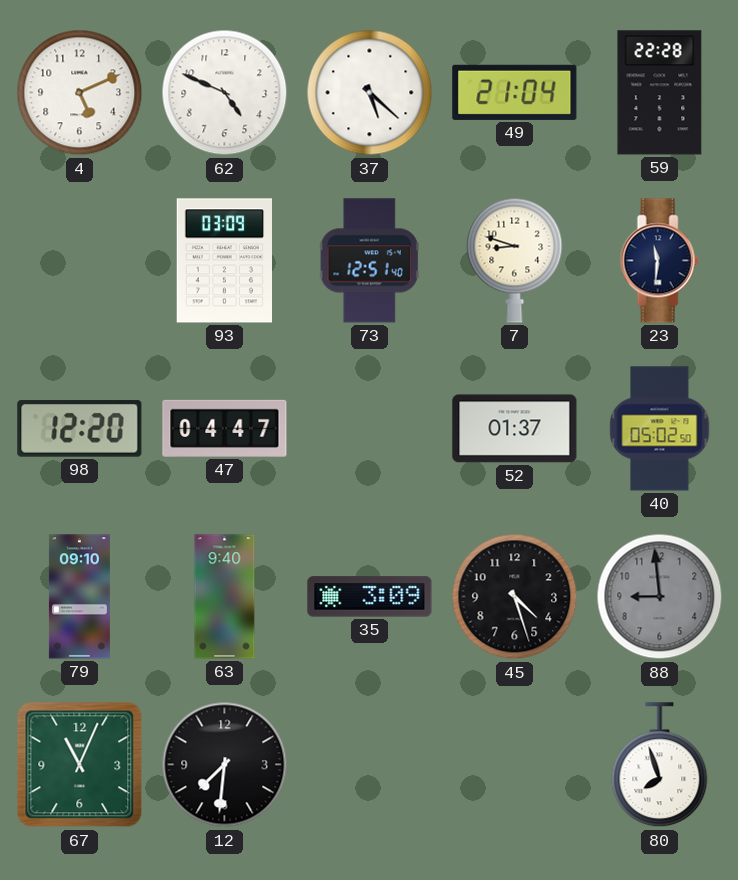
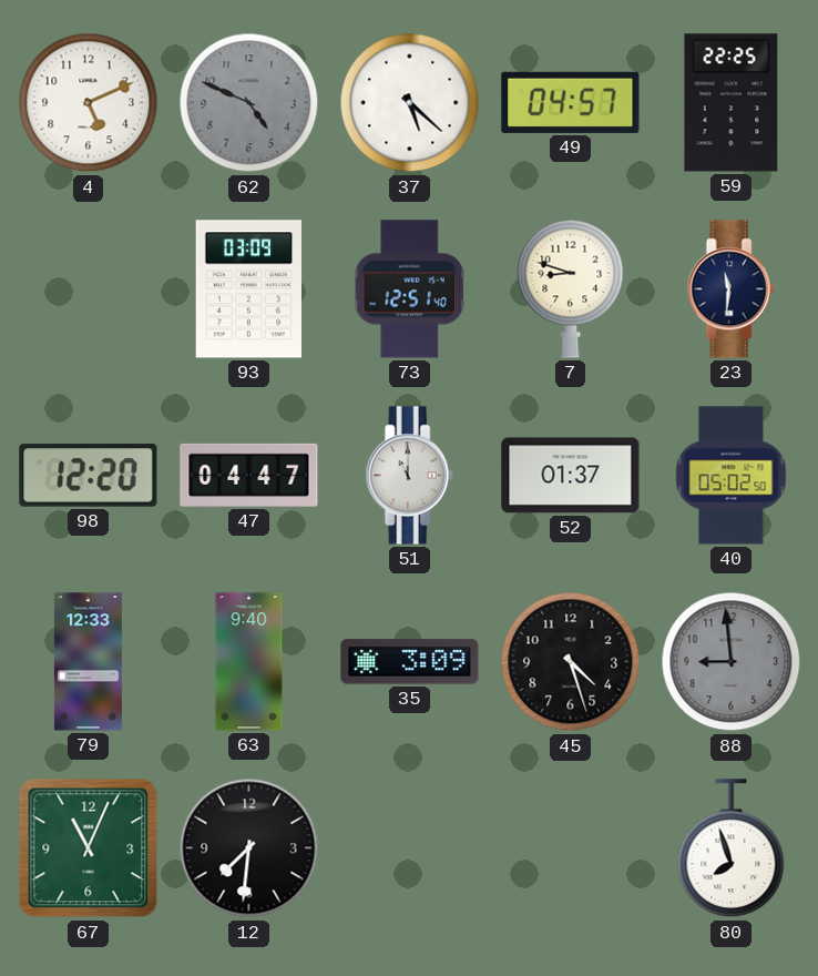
62 dial: white -> grey (249, 103)
49: 21:04 -> 04:57 (571, 102)
59: 22:28 -> 22:25 (732, 103)
51: none -> 11:00 (409, 476)
79: 09:10 -> 12:33 (88, 662)
